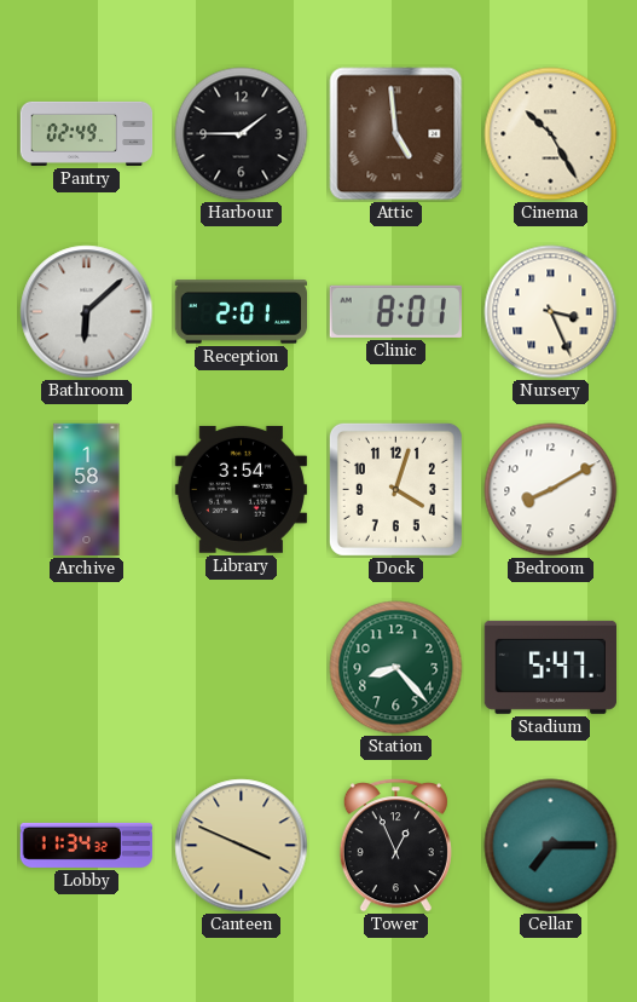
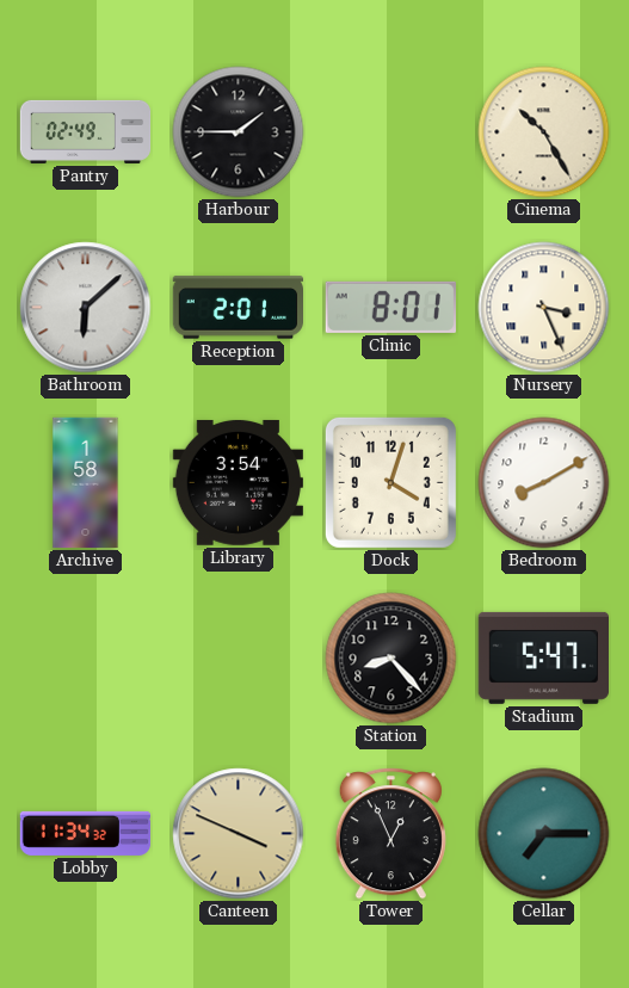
Attic: 4:59 -> none (396, 134)
Station dial: green -> black (391, 659)
